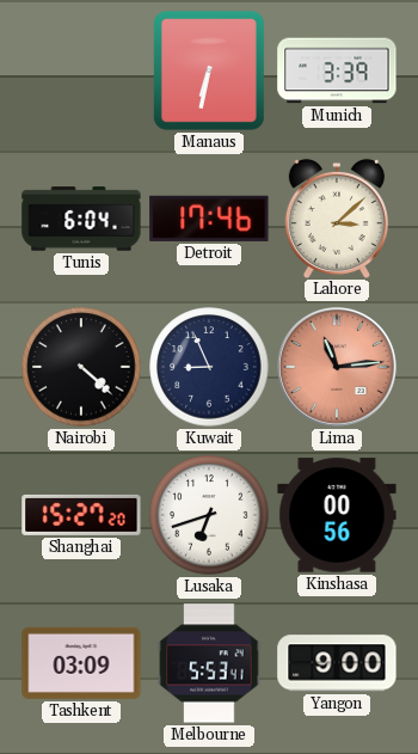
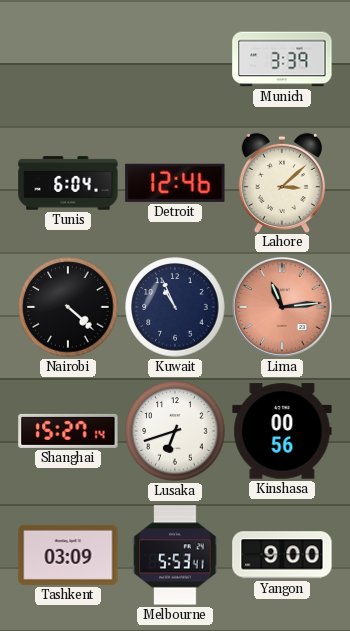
Manaus: 6:32 -> none (209, 71)
Detroit: 17:46 -> 12:46 (175, 183)
Kuwait: 8:56 -> 10:56 (175, 307)
Shanghai: 15:27:20 -> 15:27:14 (68, 431)
